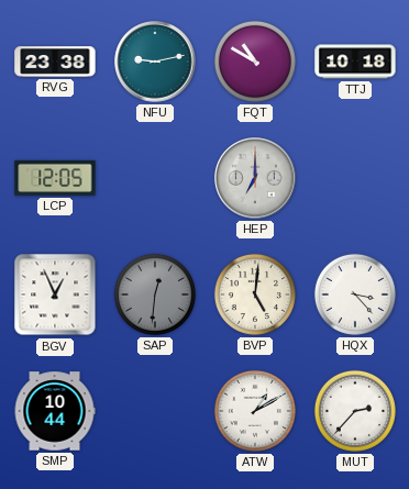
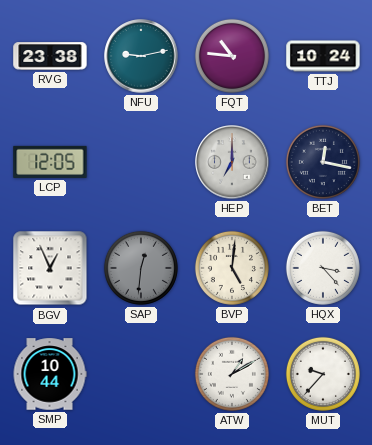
FQT: 10:50 -> 10:46 (232, 56)
TTJ: 10:18 -> 10:24 (323, 56)
BET: none -> 12:17 (323, 162)
MUT: 2:37 -> 9:37 (323, 374)
